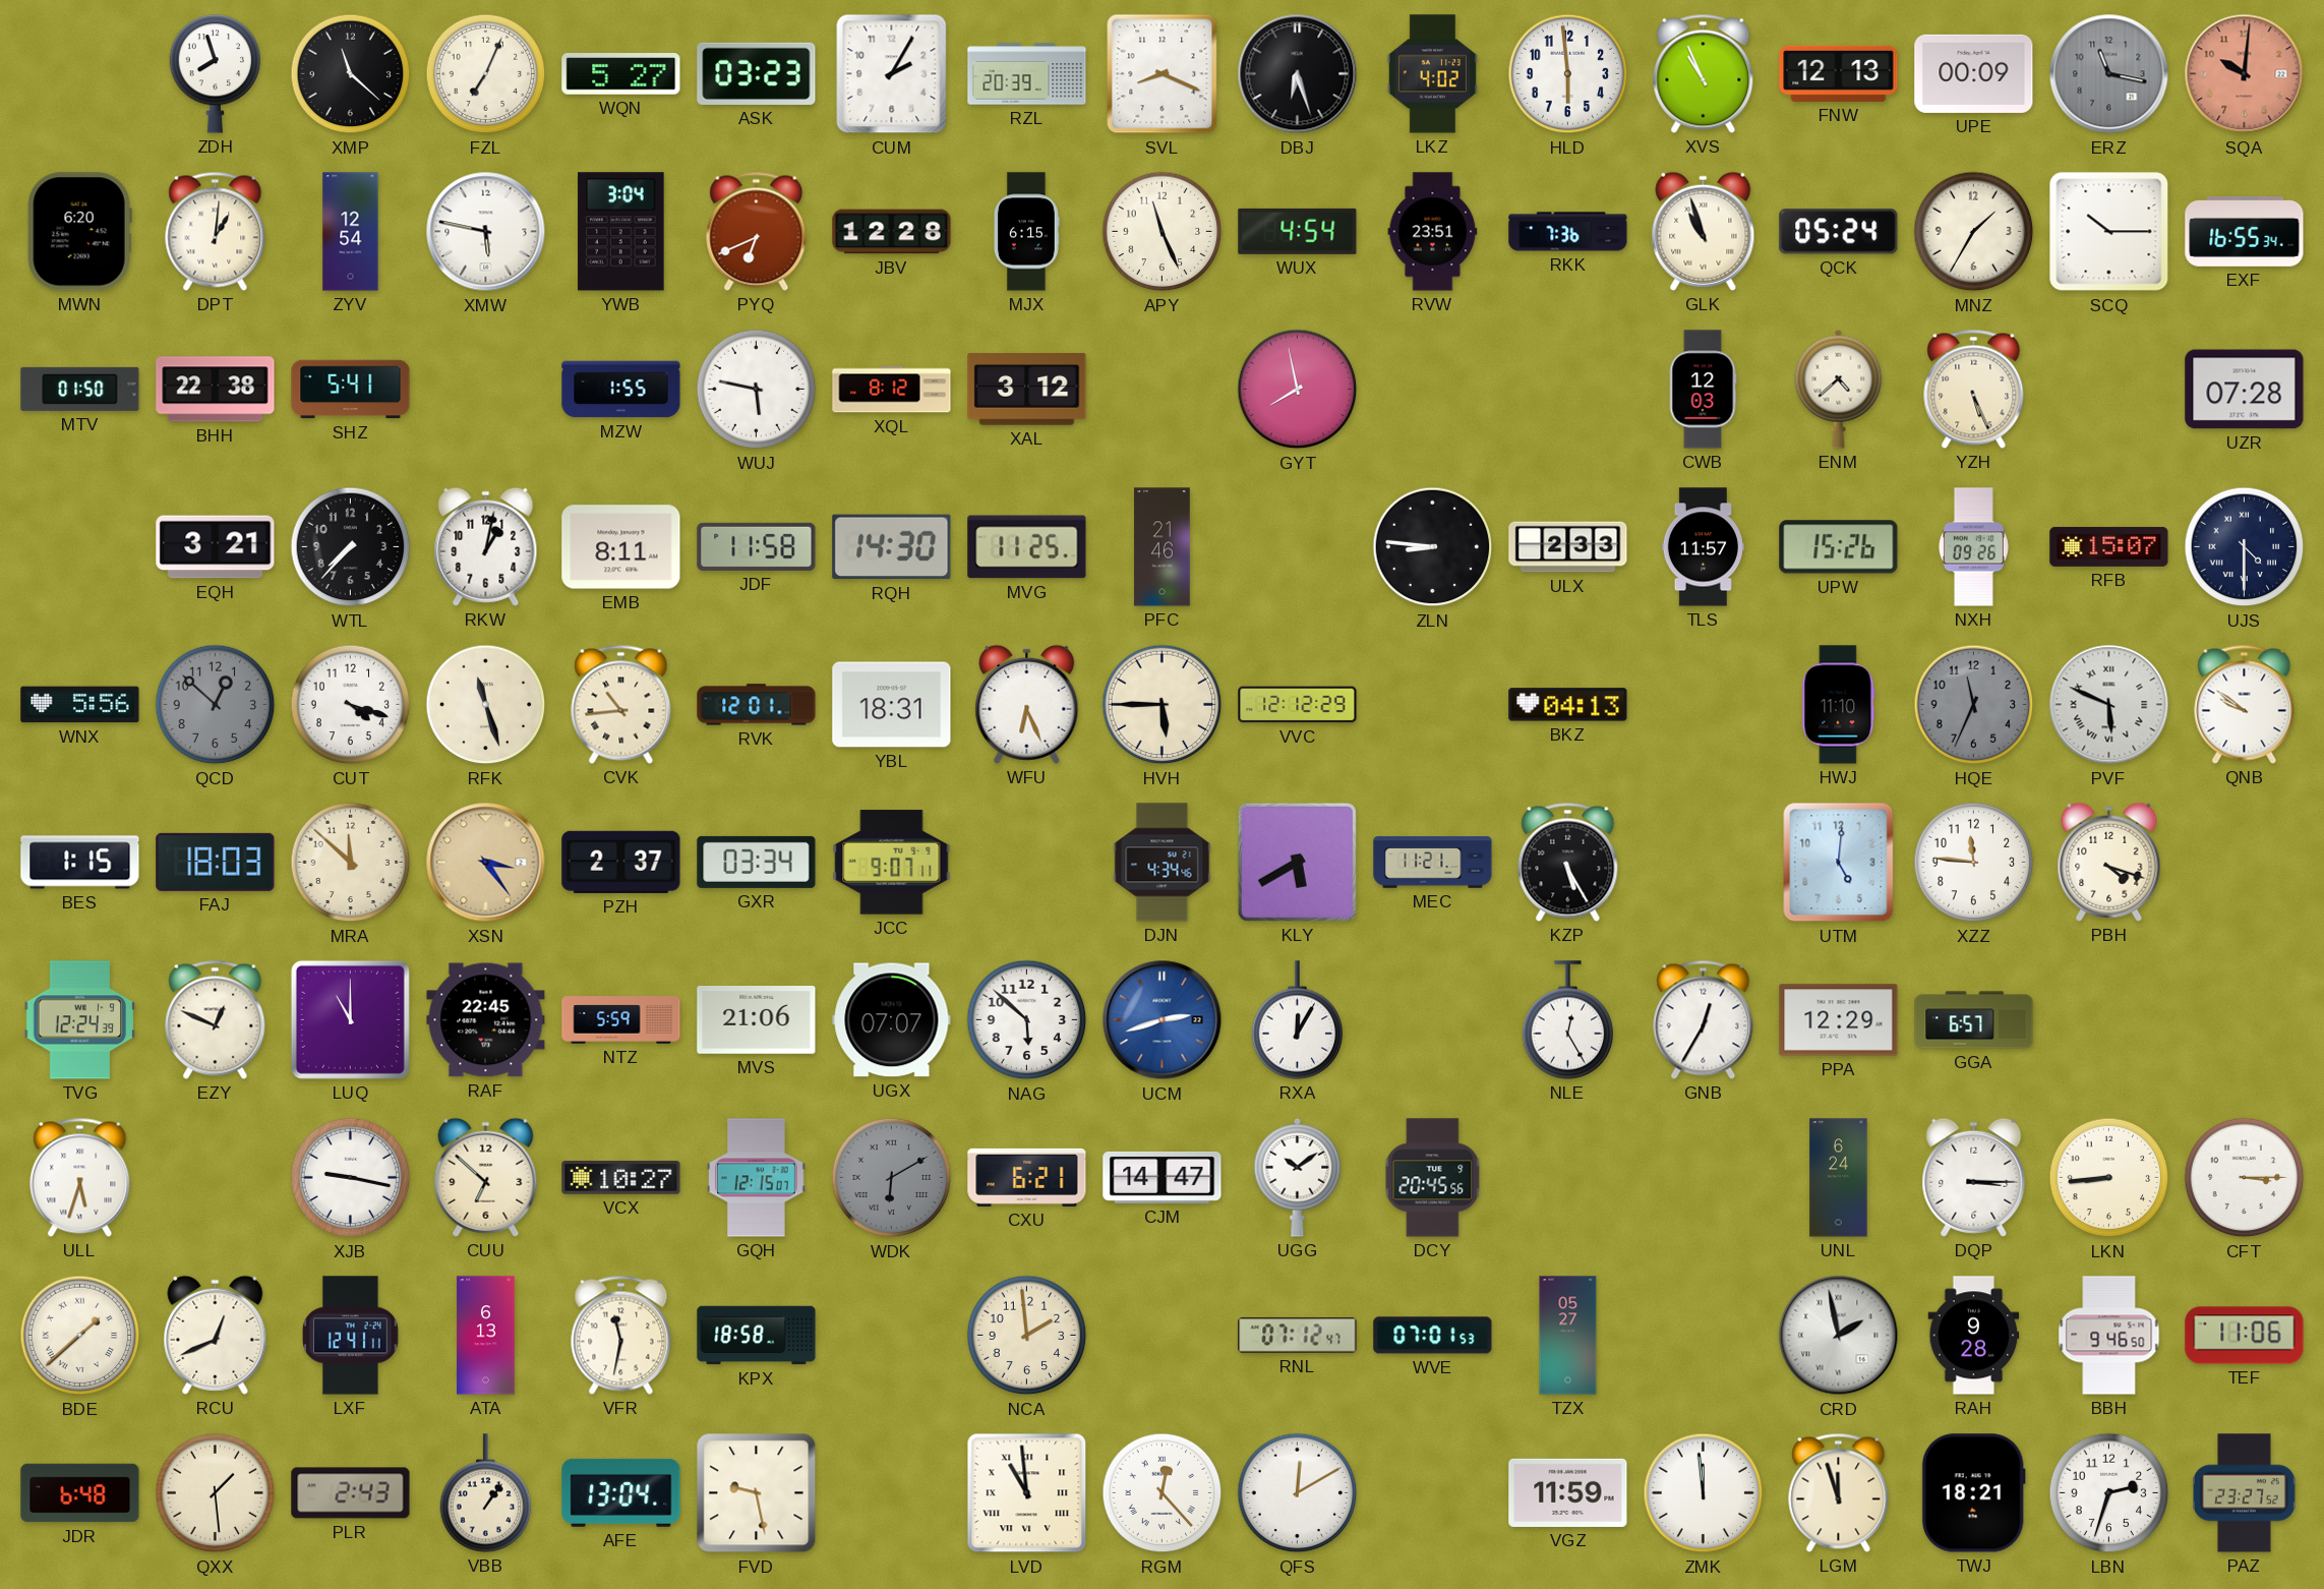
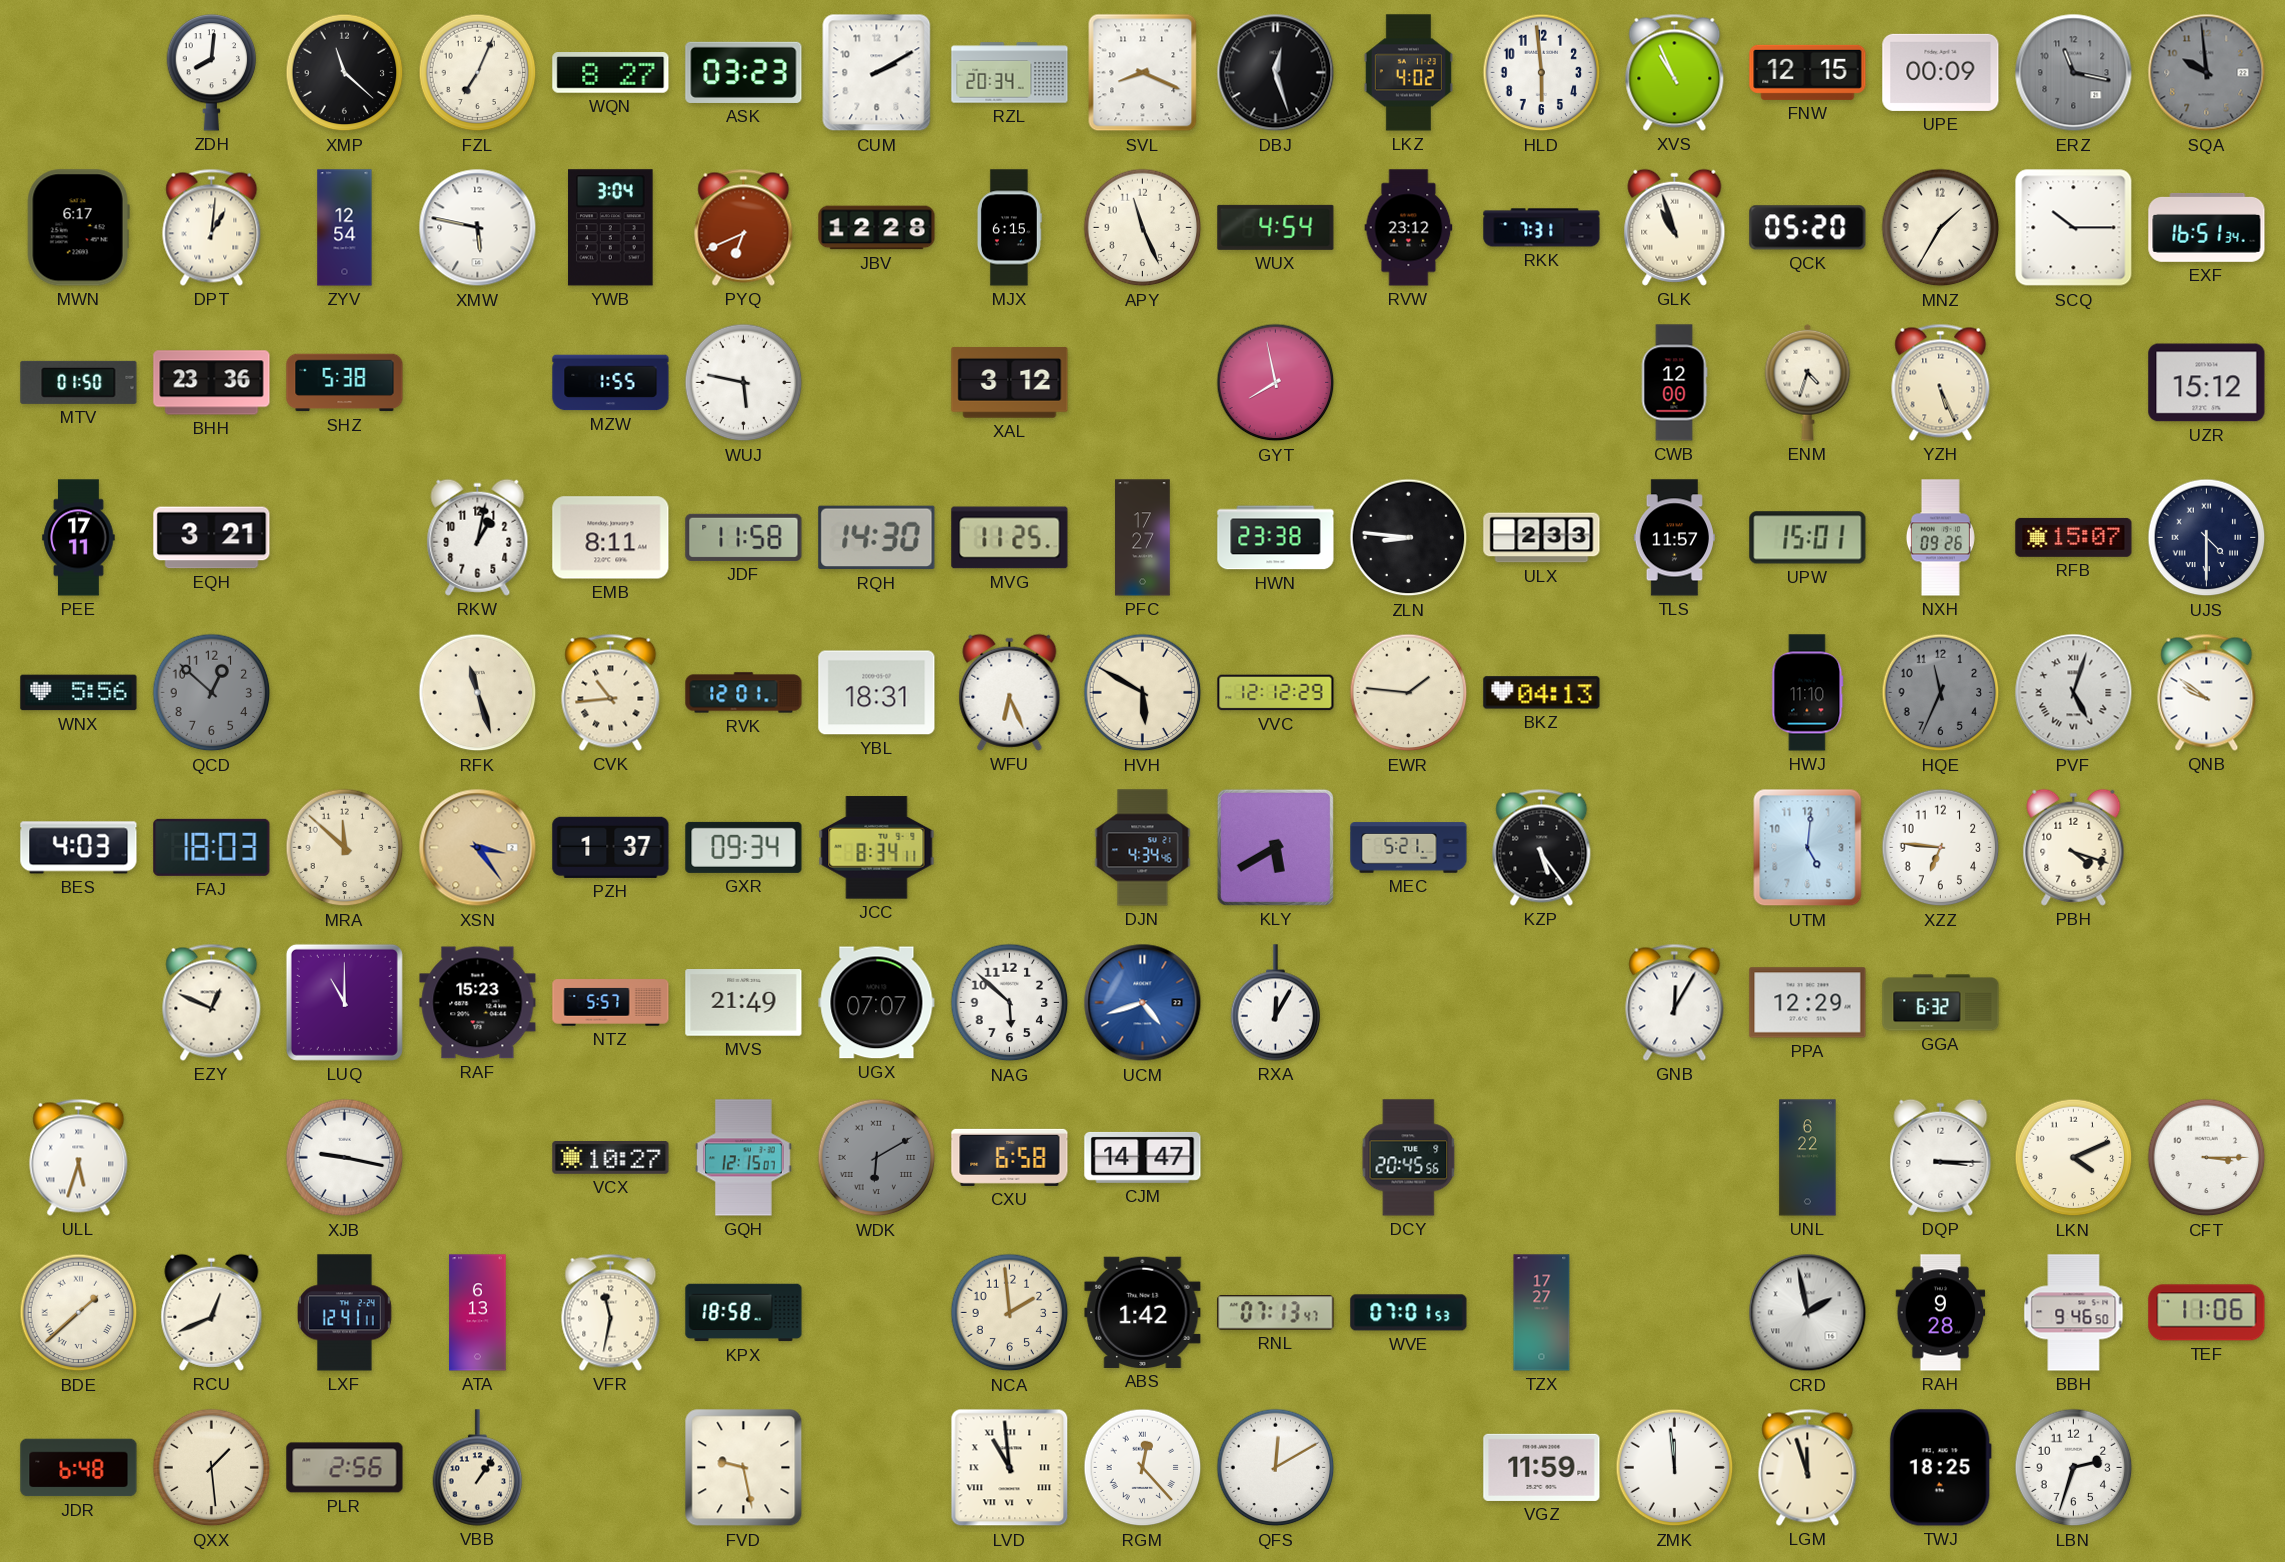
ZDH: 7:57 -> 8:01 (212, 73)
WQN: 5:27 -> 8:27 (611, 73)
CUM: 2:05 -> 2:10 (877, 73)
RZL: 20:39 -> 20:34 (1010, 73)
DBJ: 6:27 -> 12:27 (1276, 73)
FNW: 12:13 -> 12:15 (1808, 72)
SQA: 10:01 -> 9:59 (2207, 73)
SQA dial: salmon -> grey (2207, 73)
MWN: 6:20 -> 6:17 (78, 228)
RVW: 23:51 -> 23:12 (1409, 228)
RKK: 7:36 -> 7:31 (1542, 228)
QCK: 05:24 -> 05:20 (1808, 228)
EXF: 16:55 -> 16:51 (2207, 228)
BHH: 22:38 -> 23:36 (212, 383)
SHZ: 5:41 -> 5:38 (345, 383)
XQL: 8:12 -> none (892, 390)
CWB: 12:03 -> 12:00 (1674, 383)
ENM: 4:38 -> 4:33 (1808, 382)
UZR: 07:28 -> 15:12 (2207, 383)
PEE: none -> 17:11 (79, 538)
WTL: 7:37 -> none (351, 547)
PFC: 21:46 -> 17:27 (1143, 538)
HWN: none -> 23:38 (1276, 538)
UPW: 15:26 -> 15:01 (1808, 538)
CUT: 4:18 -> none (351, 705)
HVH: 5:45 -> 5:50 (1143, 693)
EWR: none -> 1:46 (1409, 693)
PVF: 5:49 -> 5:03 (2074, 693)
BES: 1:15 -> 4:03 (79, 848)
PZH: 2:37 -> 1:37 (611, 847)
GXR: 03:34 -> 09:34 (744, 847)
JCC: 9:07 -> 8:34 (877, 848)
MEC: 11:21 -> 5:21 (1409, 848)
KZP: 5:25 -> 5:24 (1542, 847)
XZZ: 11:46 -> 6:46 (1941, 848)
TVG: 12:24 -> none (79, 1020)
RAF: 22:45 -> 15:23 (478, 1003)
NTZ: 5:59 -> 5:57 (611, 1003)
MVS: 21:06 -> 21:49 (744, 1003)
UCM: 2:42 -> 4:42 (1143, 1003)
NLE: 12:25 -> none (1568, 1020)
GNB: 12:35 -> 12:05 (1675, 1002)
GGA: 6:57 -> 6:32 (1941, 1003)
CUU: 6:52 -> none (486, 1177)
CXU: 6:21 -> 6:58 (1010, 1157)
UGG: 10:09 -> none (1298, 1177)
UNL: 6:24 -> 6:22 (1808, 1158)
LKN: 8:44 -> 4:11 (2074, 1158)
ABS: none -> 1:42 (1143, 1312)
RNL: 07:12 -> 07:13 (1276, 1313)
TZX: 05:27 -> 17:27 (1542, 1313)
PLR: 2:43 -> 2:56 (345, 1468)
AFE: 13:04 -> none (621, 1492)
TWJ: 18:21 -> 18:25 (1940, 1468)
PAZ: 23:27 -> none (2244, 1493)
